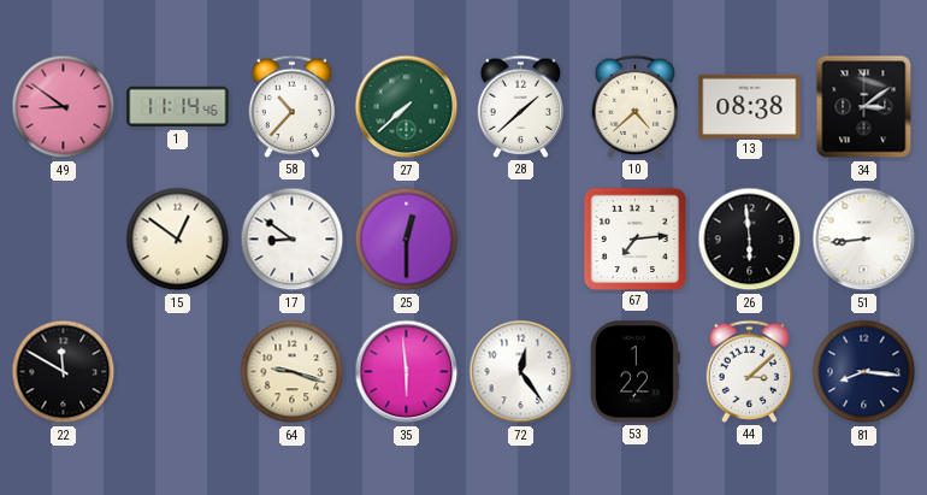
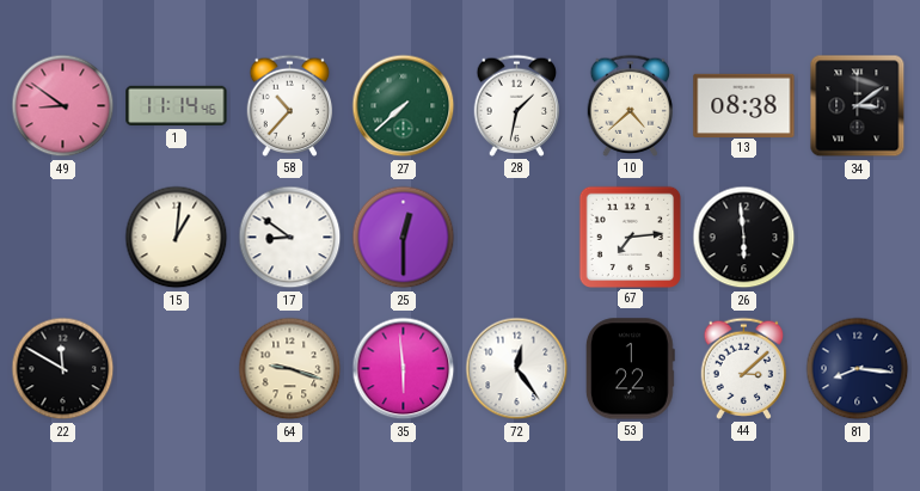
28: 1:38 -> 1:32 (517, 105)
15: 12:51 -> 1:01 (177, 238)
51: 8:44 -> none (864, 240)
